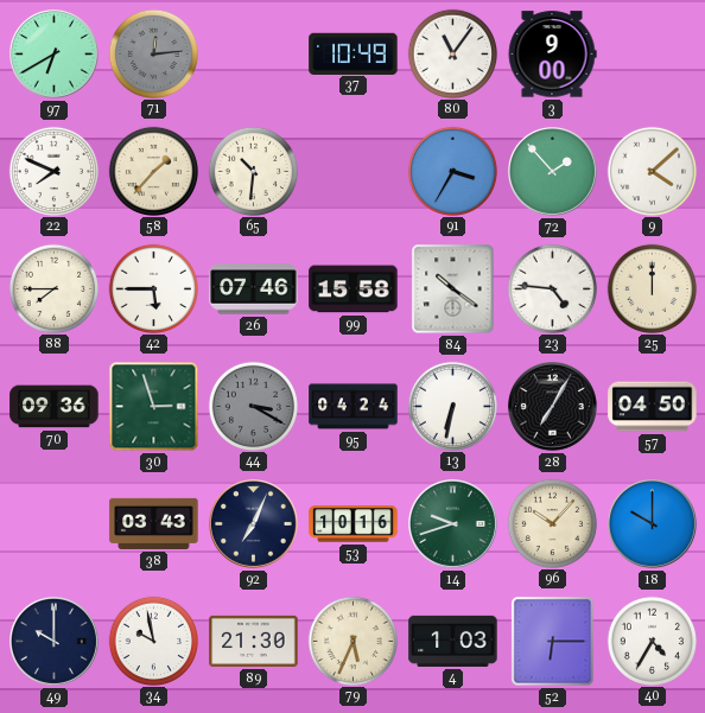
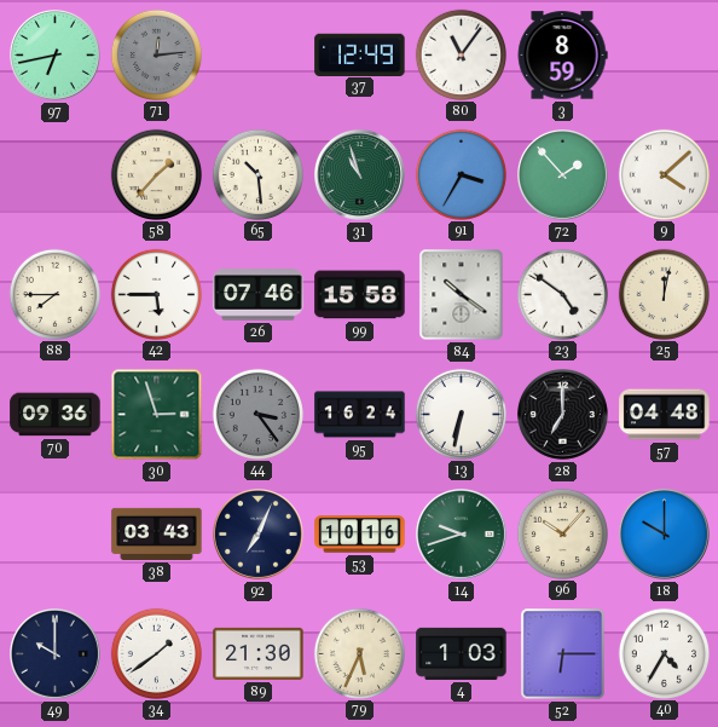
97: 6:40 -> 6:43 (56, 56)
37: 10:49 -> 12:49 (360, 54)
3: 9:00 -> 8:59 (562, 56)
22: 7:49 -> none (53, 171)
65: 10:31 -> 10:29 (257, 174)
31: none -> 10:57 (360, 175)
23: 4:46 -> 4:51 (562, 294)
25: 12:00 -> 12:02 (664, 294)
44: 3:20 -> 3:24 (257, 414)
95: 04:24 -> 16:24 (360, 415)
28: 7:05 -> 7:00 (563, 415)
57: 04:50 -> 04:48 (665, 415)
34: 9:58 -> 1:39 (156, 653)
